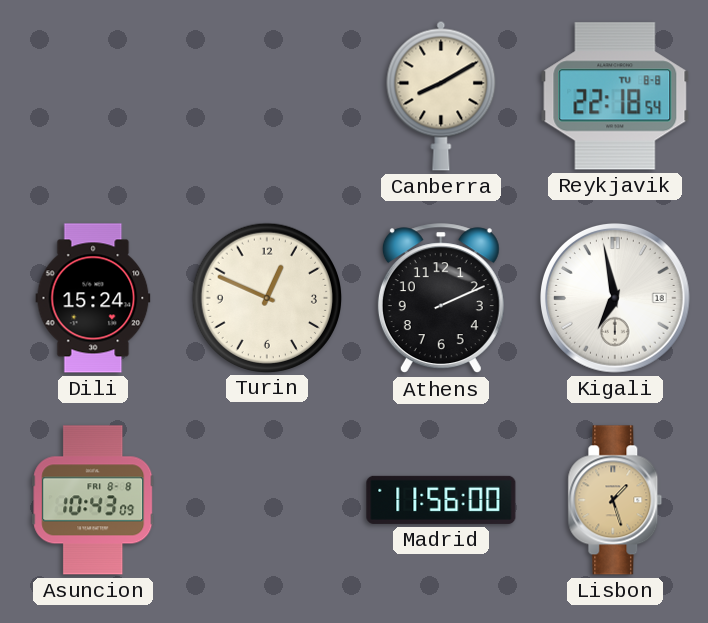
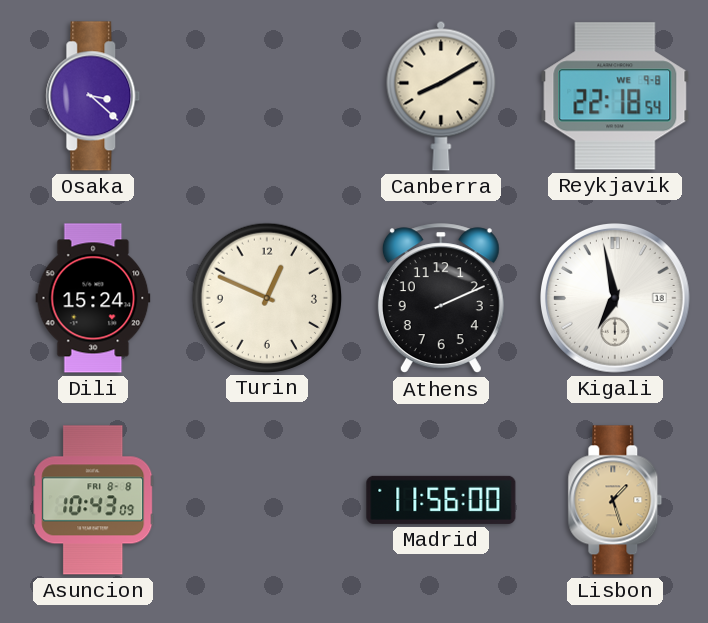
Osaka: none -> 3:22 (93, 96)
Reykjavik date: TU 8-8 -> WE 9-8 (615, 96)
